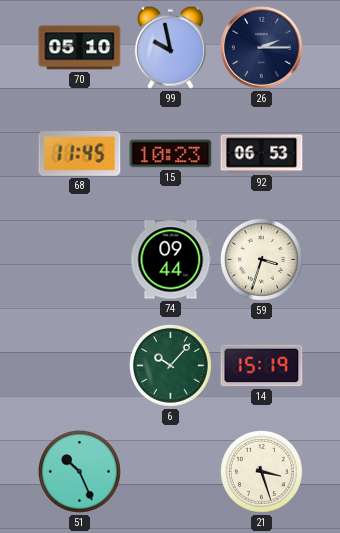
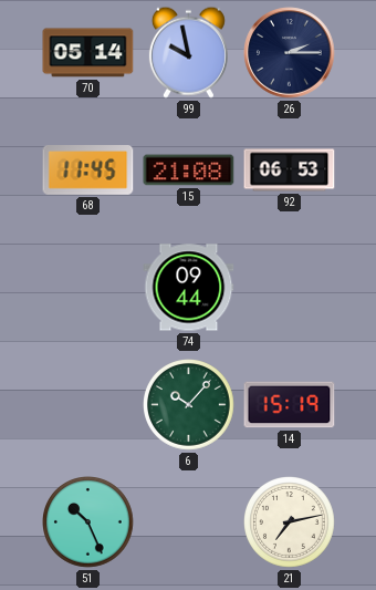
70: 05:10 -> 05:14 (88, 53)
15: 10:23 -> 21:08 (189, 170)
59: 3:33 -> none (262, 260)
21: 3:27 -> 7:13 (290, 522)
